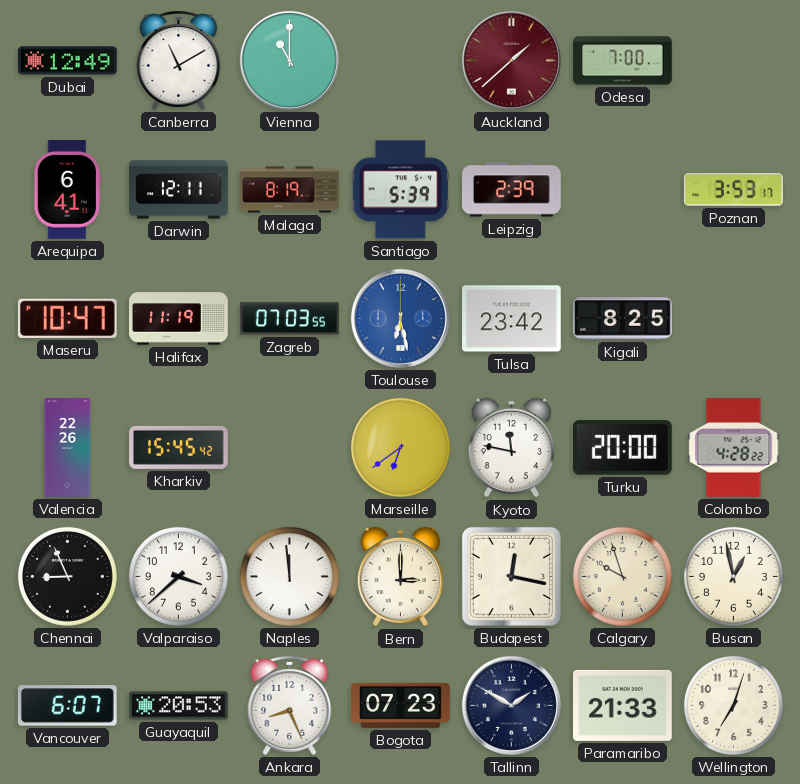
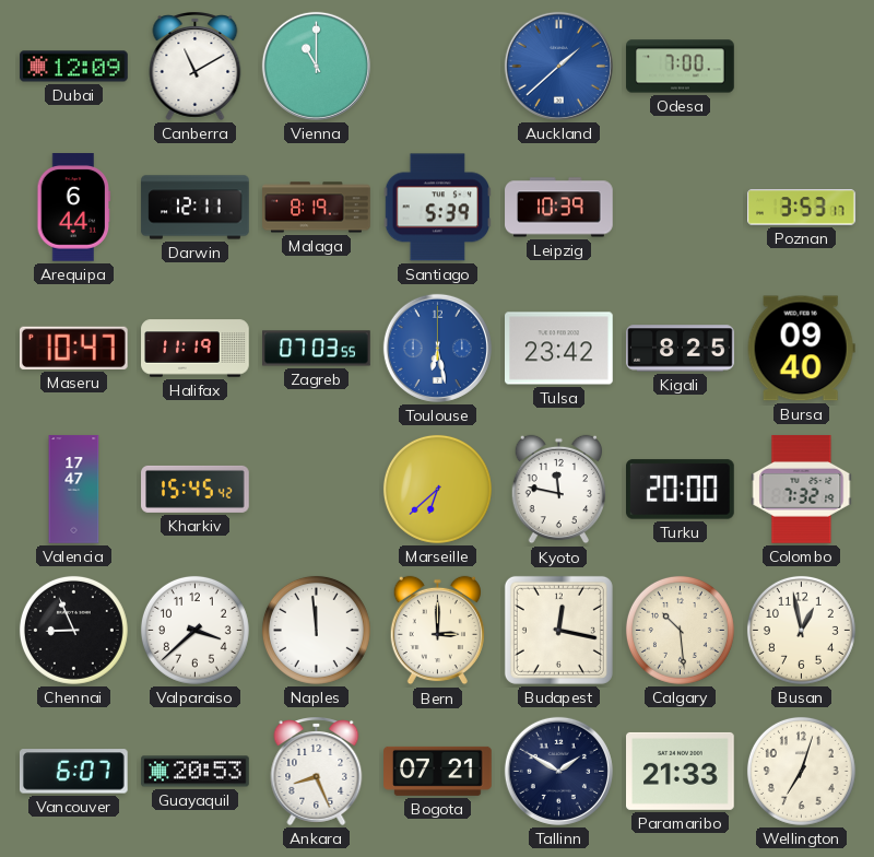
Dubai: 12:49 -> 12:09 (74, 67)
Auckland dial: burgundy -> blue (558, 66)
Arequipa: 6:41 -> 6:44 (74, 208)
Leipzig: 2:39 -> 10:39 (559, 208)
Bursa: none -> 09:40 (801, 349)
Valencia: 22:26 -> 17:47 (74, 490)
Marseille: 6:39 -> 6:38 (437, 489)
Colombo: 4:28 -> 7:32 (802, 490)
Calgary: 9:57 -> 10:29 (680, 630)
Bogota: 07:23 -> 07:21 (438, 771)
